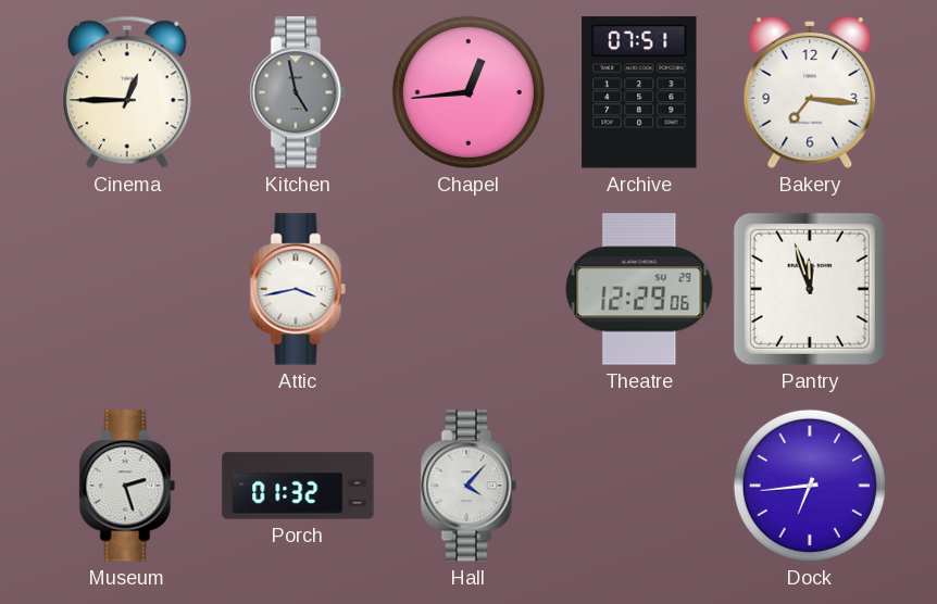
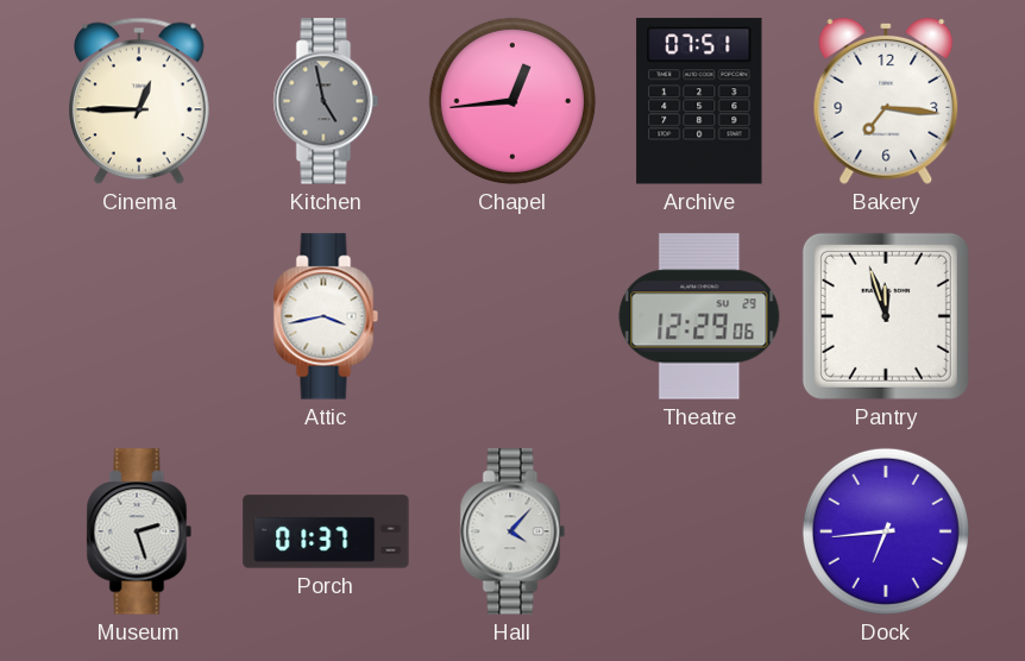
Porch: 01:32 -> 01:37 (326, 531)
